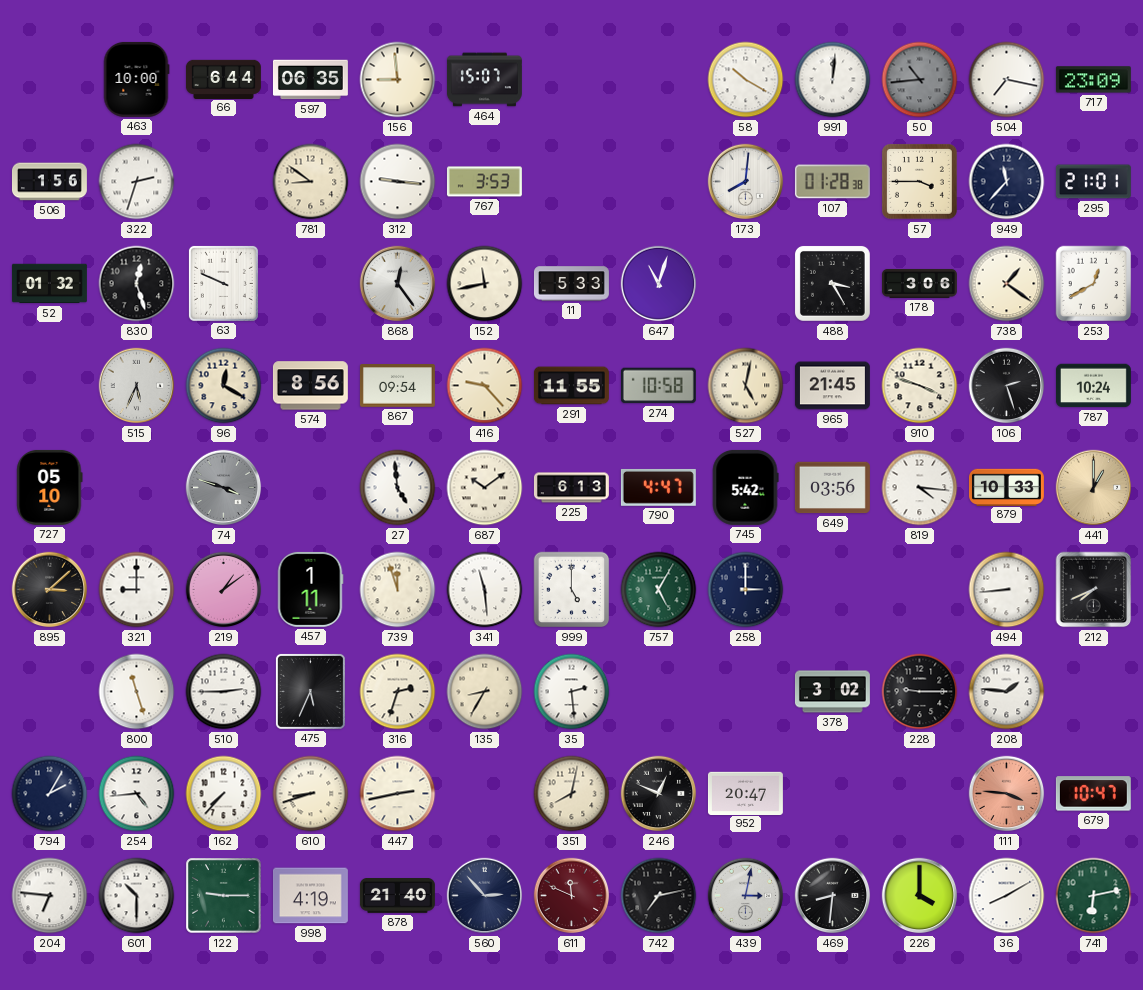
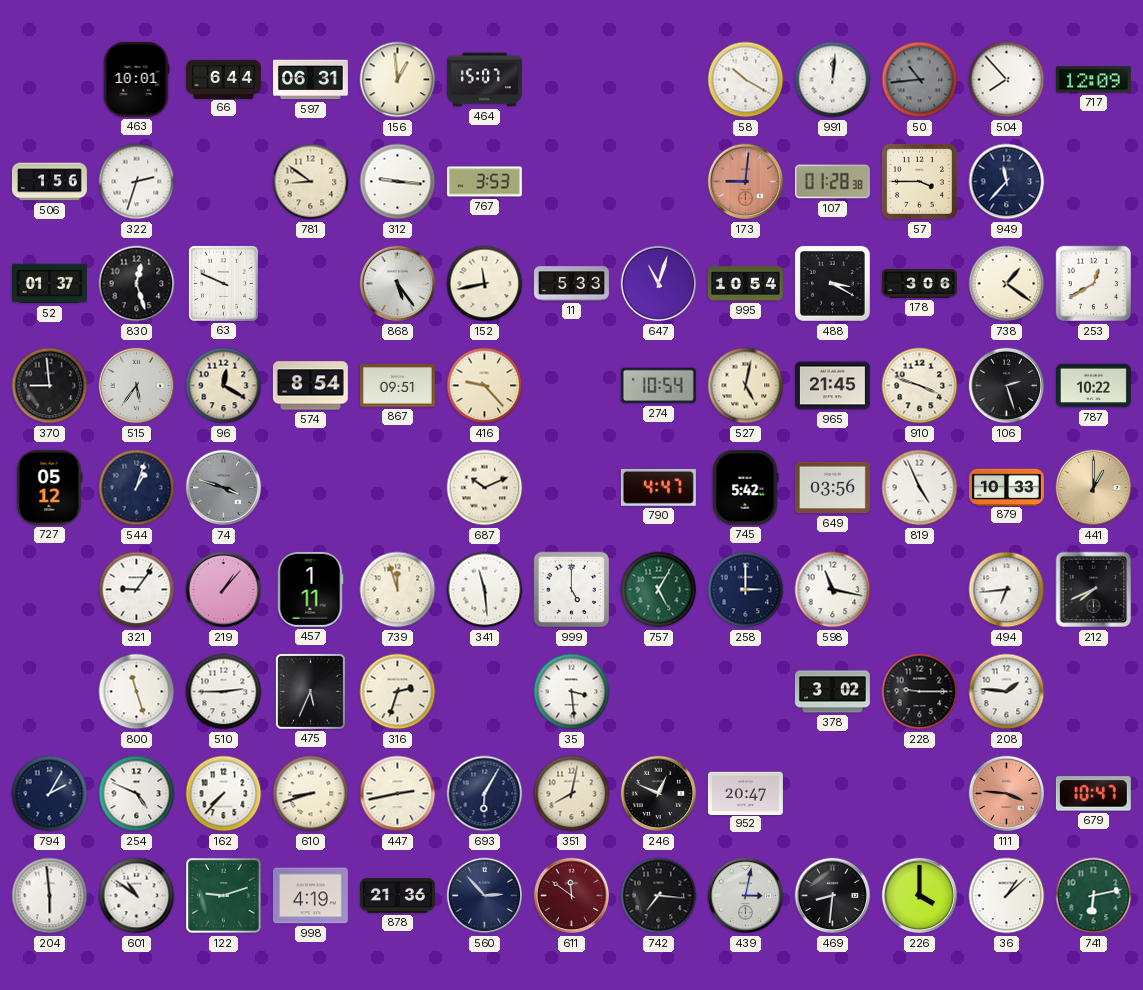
463: 10:00 -> 10:01 (136, 79)
597: 06:35 -> 06:31 (310, 80)
156: 8:59 -> 12:59 (398, 80)
504: 7:17 -> 7:53 (1007, 80)
717: 23:09 -> 12:09 (1093, 80)
173: 8:01 -> 9:01 (746, 182)
173 dial: white -> salmon (746, 182)
295: 21:01 -> none (1093, 182)
52: 01:32 -> 01:37 (49, 284)
868: 12:24 -> 5:24 (398, 284)
995: none -> 10:54 (745, 284)
488: 3:25 -> 3:20 (832, 283)
370: none -> 8:59 (50, 386)
515: 5:34 -> 5:36 (137, 386)
574: 8:56 -> 8:54 (310, 386)
867: 09:54 -> 09:51 (397, 386)
291: 11:55 -> none (571, 386)
274: 10:58 -> 10:54 (658, 386)
787: 10:24 -> 10:22 (1093, 386)
727: 05:10 -> 05:12 (50, 487)
544: none -> 1:03 (137, 488)
27: 4:59 -> none (398, 488)
687: 10:09 -> 10:11 (485, 488)
225: 6:13 -> none (571, 488)
819: 4:16 -> 4:56 (920, 488)
895: 3:08 -> none (50, 590)
321: 9:00 -> 9:06 (137, 590)
219: 1:09 -> 1:07 (224, 590)
598: none -> 11:17 (833, 590)
494: 8:44 -> 6:44 (1007, 590)
135: 8:35 -> none (485, 692)
35: 2:29 -> 3:29 (572, 692)
254: 4:44 -> 4:49 (137, 794)
693: none -> 6:05 (485, 794)
204: 6:46 -> 5:59 (50, 896)
601: 10:30 -> 10:51 (137, 896)
122: 9:15 -> 9:12 (224, 896)
878: 21:40 -> 21:36 (397, 896)
611: 11:49 -> 11:51 (572, 896)
742: 7:13 -> 7:16 (659, 896)
36: 8:10 -> 1:08 (1007, 896)
